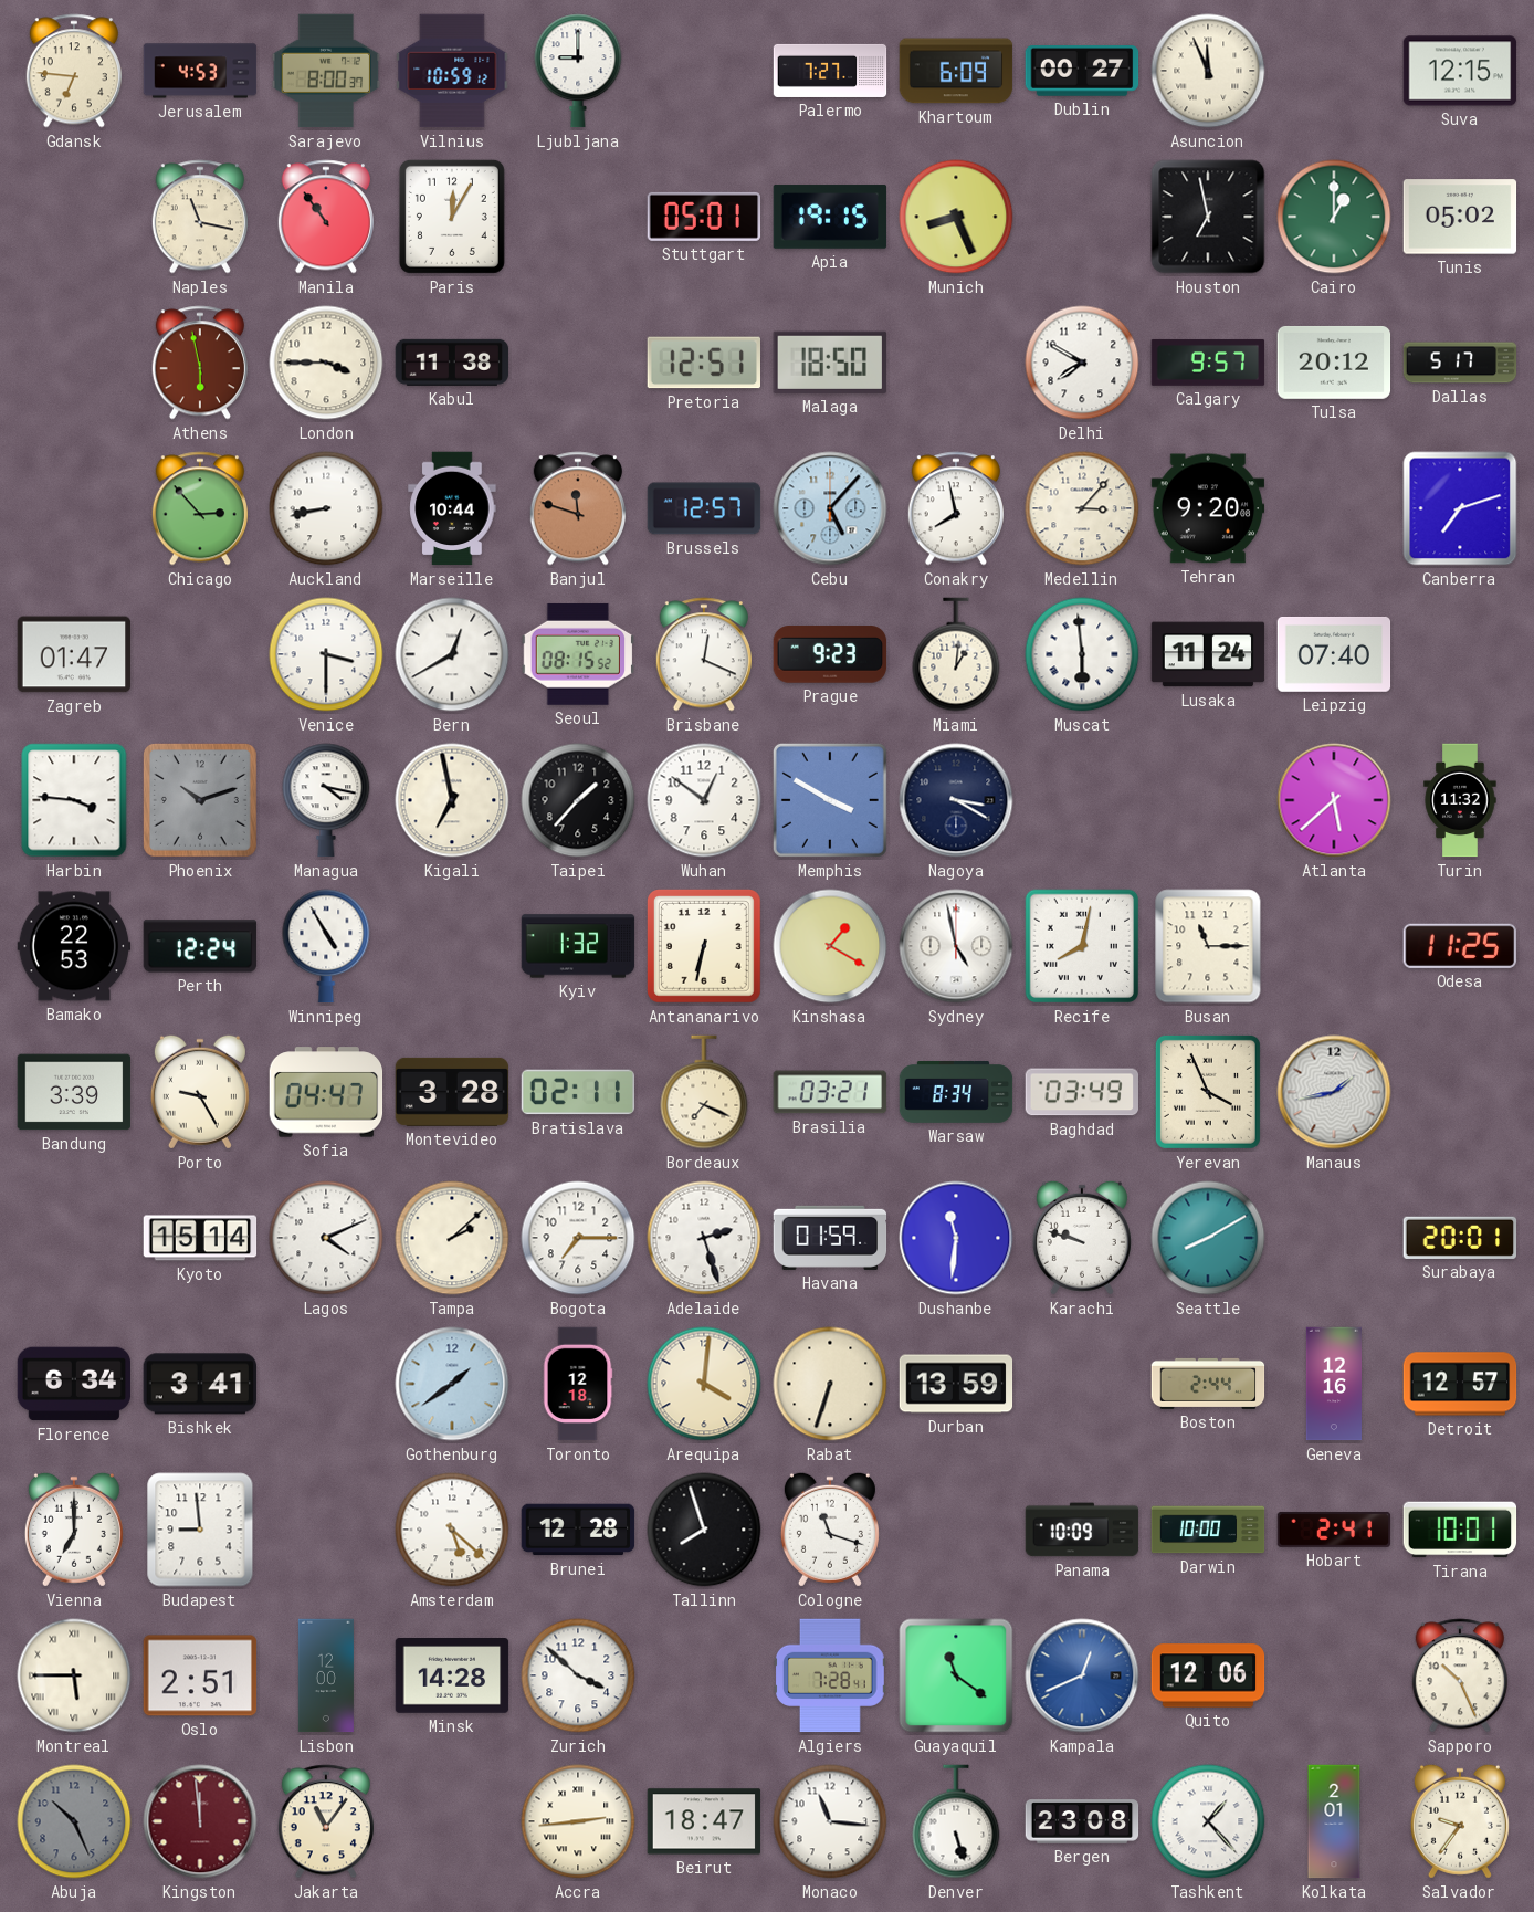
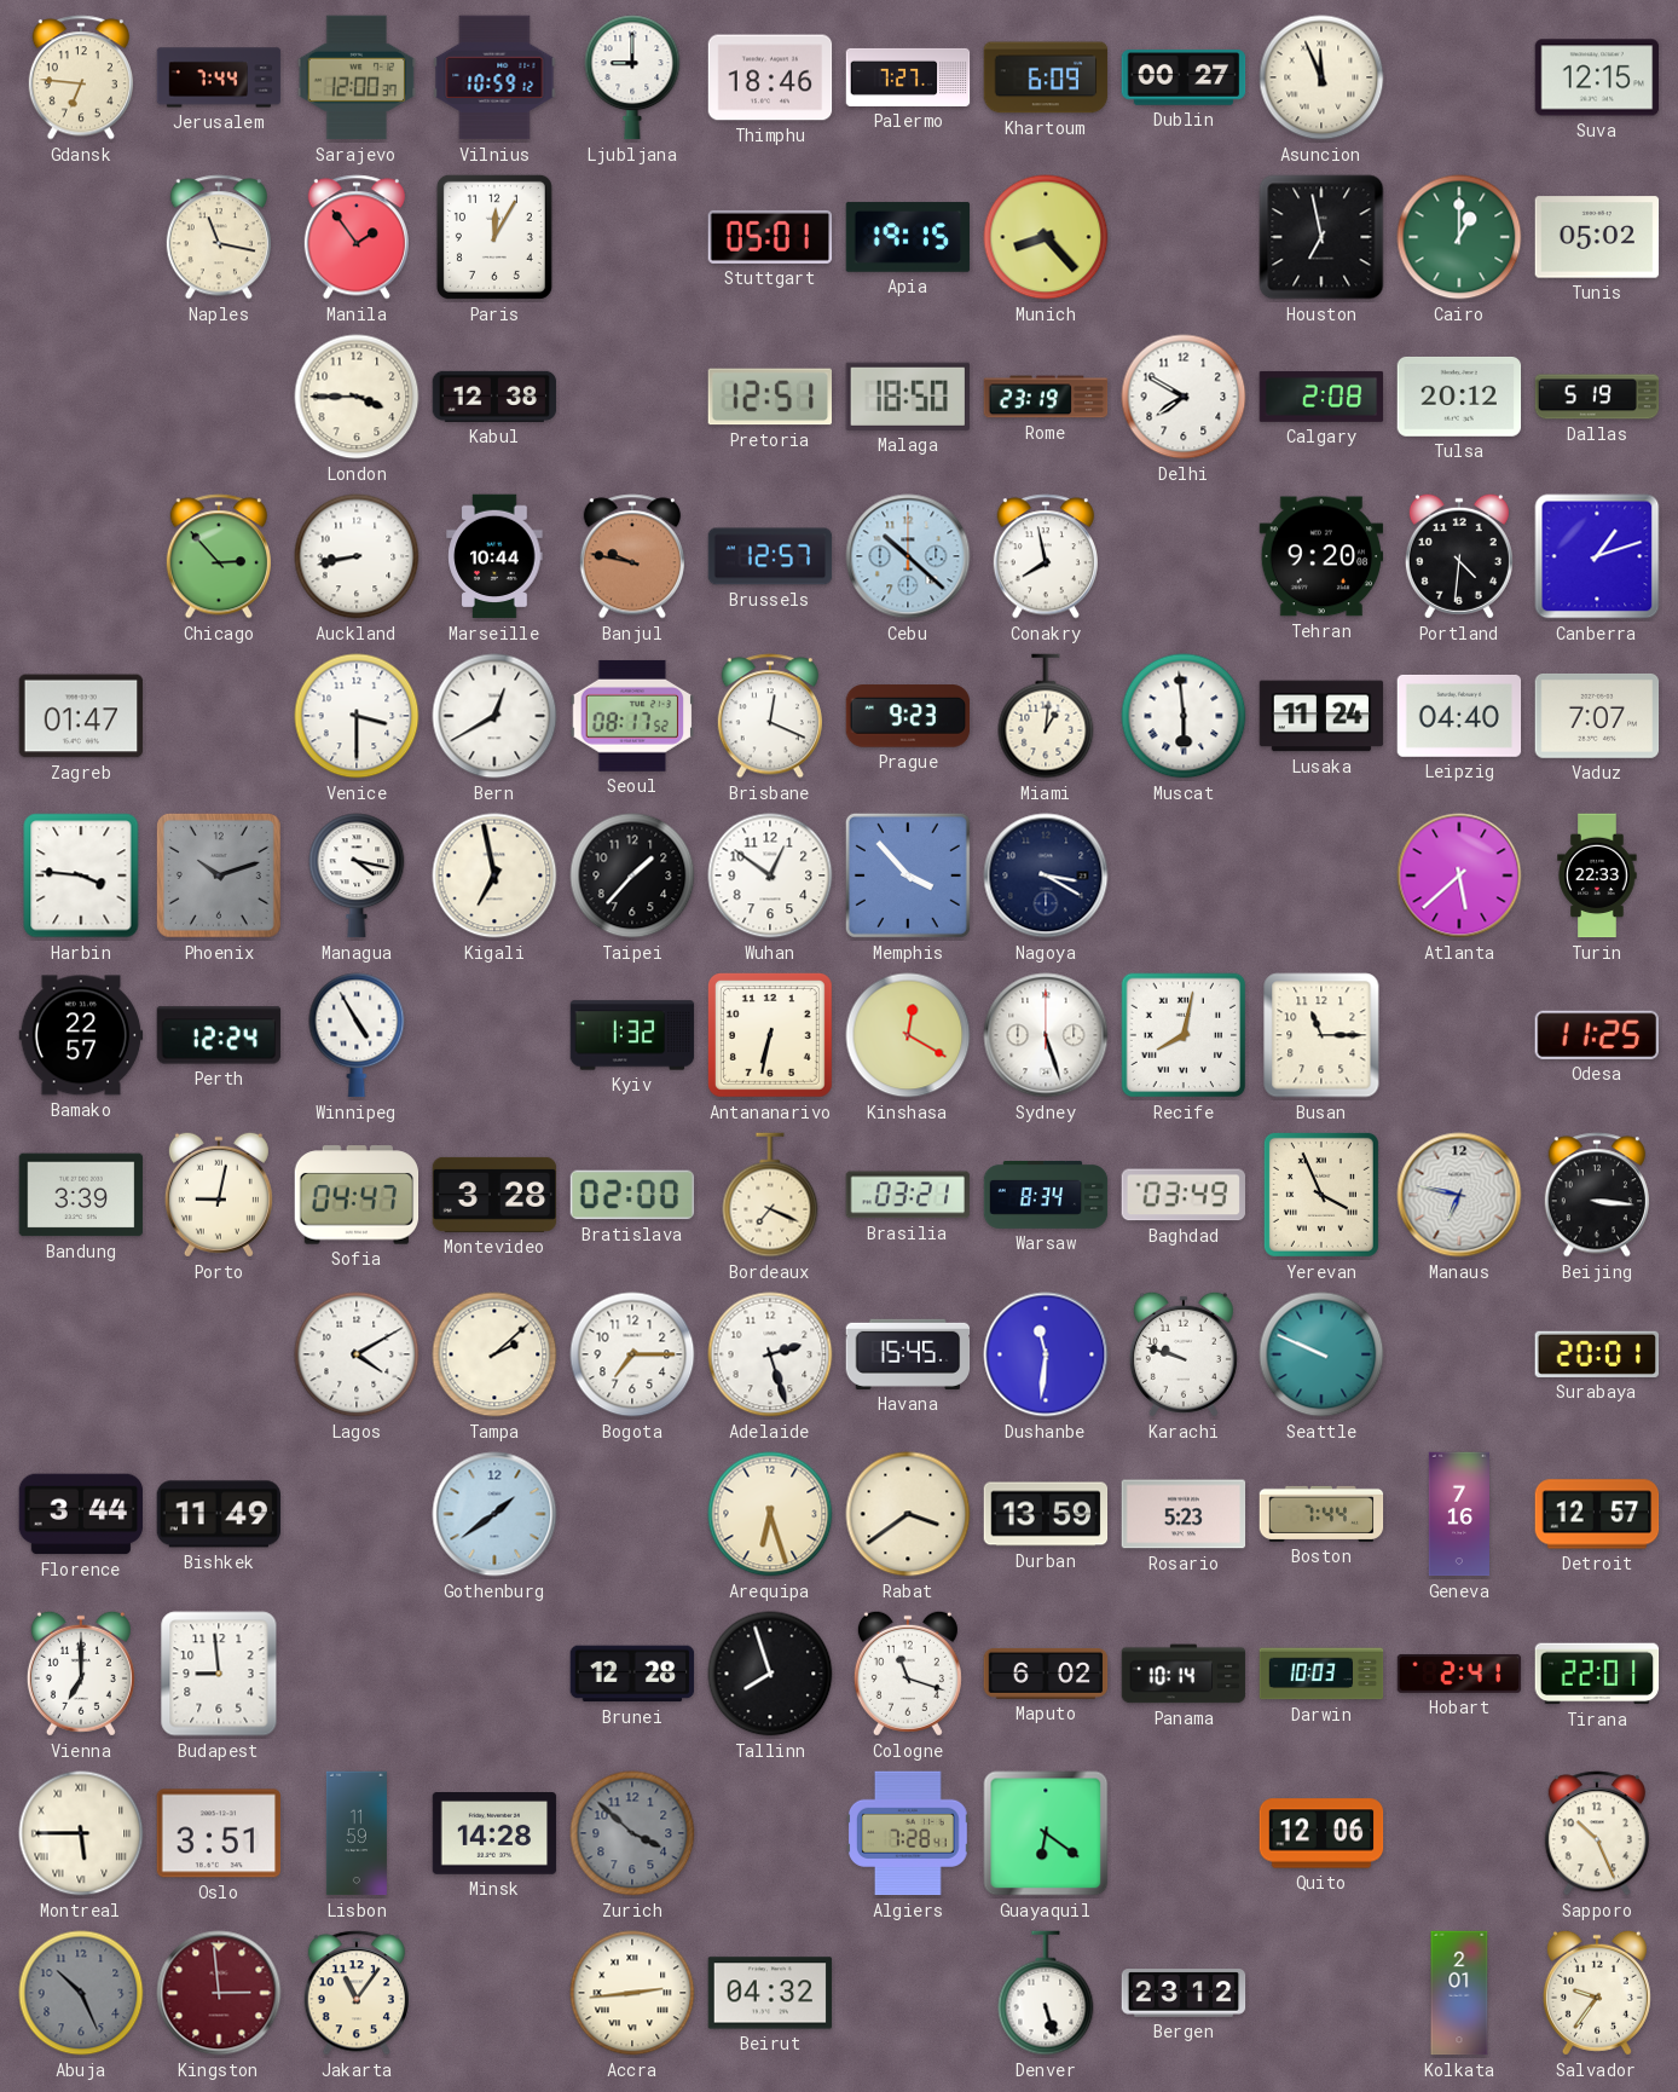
Jerusalem: 4:53 -> 7:44 (219, 77)
Sarajevo: 8:00 -> 12:00 (357, 77)
Thimphu: none -> 18:46 (770, 77)
Manila: 10:54 -> 1:54 (357, 237)
Munich: 8:26 -> 8:23 (1046, 237)
Athens: 5:58 -> none (200, 363)
Kabul: 11:38 -> 12:38 (494, 397)
Rome: none -> 23:19 (1046, 397)
Calgary: 9:57 -> 2:08 (1321, 397)
Dallas: 5:17 -> 5:19 (1597, 397)
Banjul: 11:48 -> 9:47 (632, 556)
Cebu: 5:07 -> 10:22 (908, 556)
Medellin: 3:07 -> none (1082, 508)
Portland: none -> 4:31 (1459, 556)
Canberra: 7:12 -> 1:12 (1597, 556)
Seoul: 08:15 -> 08:17 (632, 716)
Leipzig: 07:40 -> 04:40 (1459, 716)
Vaduz: none -> 7:07 (1597, 716)
Memphis: 3:50 -> 3:53 (908, 875)
Turin: 11:32 -> 22:33 (1597, 875)
Bamako: 22:53 -> 22:57 (81, 1035)
Kinshasa: 1:20 -> 12:20 (908, 1035)
Sydney: 4:58 -> 5:27 (1046, 1035)
Porto: 9:25 -> 9:02 (219, 1195)
Bratislava: 02:11 -> 02:00 (632, 1195)
Manaus: 1:43 -> 6:47 (1459, 1195)
Beijing: none -> 3:16 (1597, 1195)
Kyoto: 15:14 -> none (200, 1238)
Lagos: 4:11 -> 4:10 (357, 1354)
Havana: 01:59 -> 15:45 (908, 1354)
Seattle: 8:10 -> 9:49 (1321, 1354)
Florence: 6:34 -> 3:44 (81, 1514)
Bishkek: 3:41 -> 11:49 (219, 1514)
Toronto: 12:18 -> none (578, 1384)
Arequipa: 4:01 -> 6:27 (770, 1514)
Rabat: 6:33 -> 3:39 (908, 1514)
Rosario: none -> 5:23 (1184, 1514)
Boston: 2:44 -> 7:44 (1321, 1514)
Geneva: 12:16 -> 7:16 (1458, 1514)
Amsterdam: 5:22 -> none (452, 1530)
Maputo: none -> 6:02 (1046, 1674)
Panama: 10:09 -> 10:14 (1184, 1674)
Darwin: 10:00 -> 10:03 (1321, 1674)
Tirana: 10:01 -> 22:01 (1597, 1674)
Oslo: 2:51 -> 3:51 (219, 1833)
Lisbon: 12:00 -> 11:59 (357, 1833)
Zurich dial: white -> grey (632, 1833)
Guayaquil: 11:21 -> 6:21 (1046, 1833)
Kampala: 12:41 -> none (1082, 1675)
Kingston: 11:59 -> 2:59 (219, 1993)
Beirut: 18:47 -> 04:32 (770, 1993)
Monaco: 11:16 -> none (830, 1821)
Bergen: 23:08 -> 23:12 (1184, 1993)
Tashkent: 1:23 -> none (1208, 1821)
